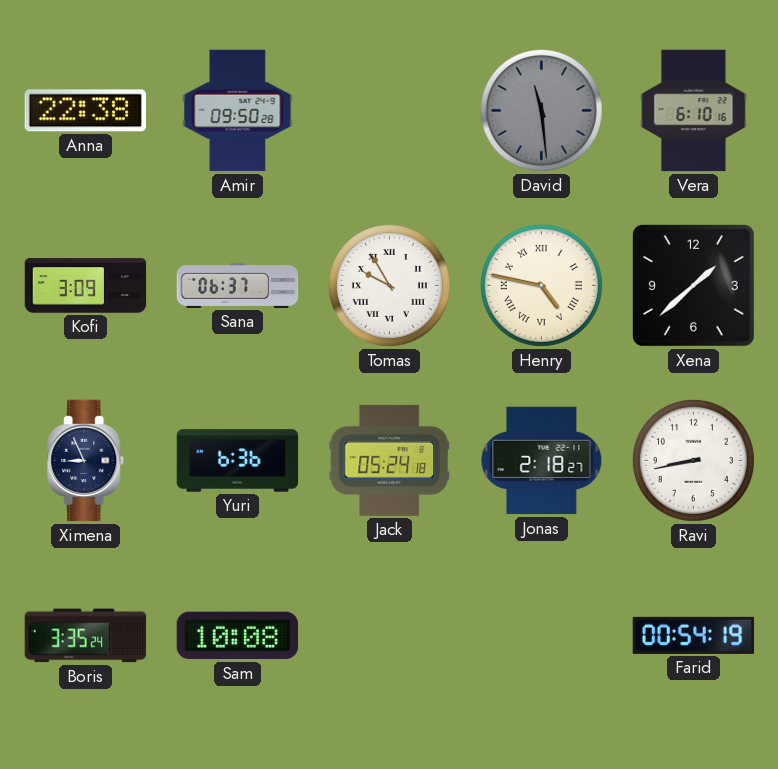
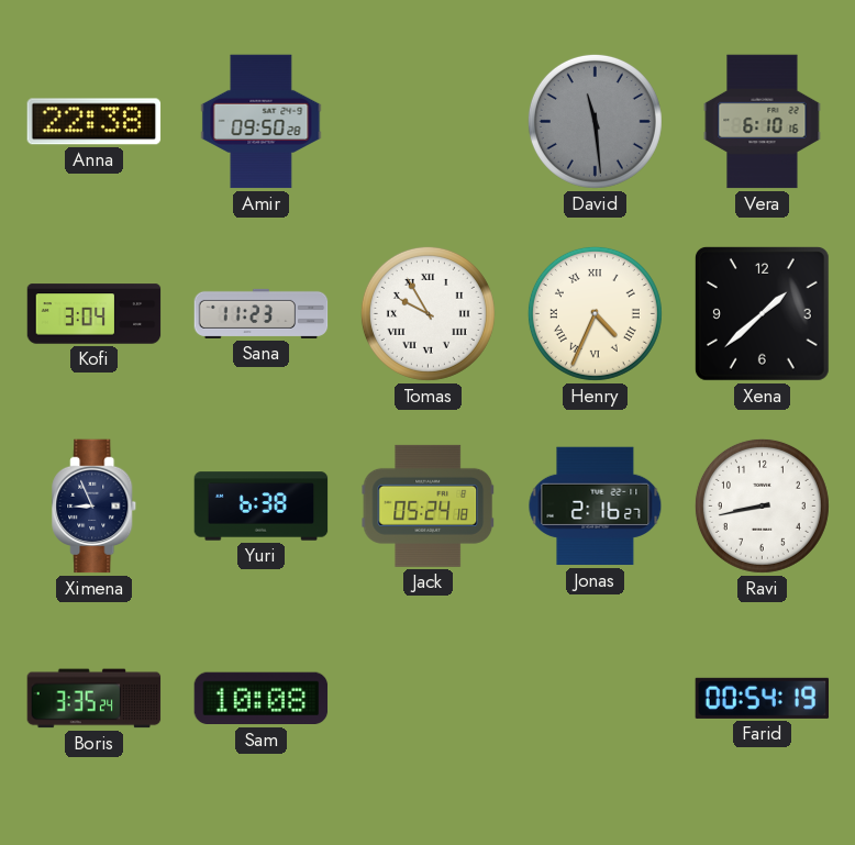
Kofi: 3:09 -> 3:04 (95, 314)
Sana: 06:37 -> 11:23 (262, 313)
Henry: 4:47 -> 4:34 (595, 313)
Yuri: 6:36 -> 6:38 (262, 507)
Jonas: 2:18 -> 2:16 (596, 507)
